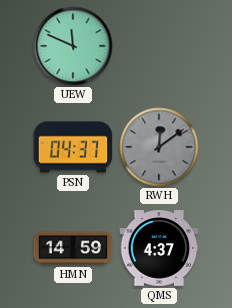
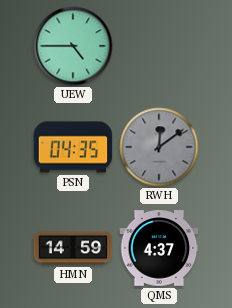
UEW: 11:49 -> 4:45 (73, 46)
PSN: 04:37 -> 04:35 (73, 147)
